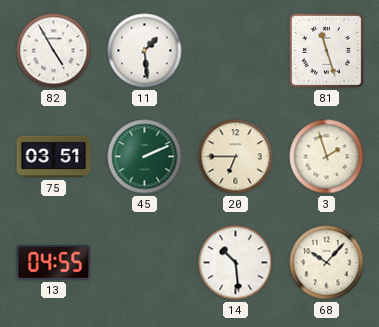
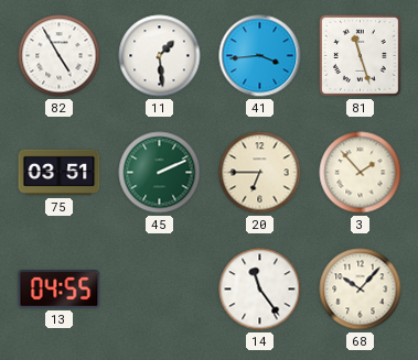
41: none -> 3:44 (260, 56)
3: 1:57 -> 1:53 (361, 173)
14: 10:29 -> 11:24 (260, 290)
